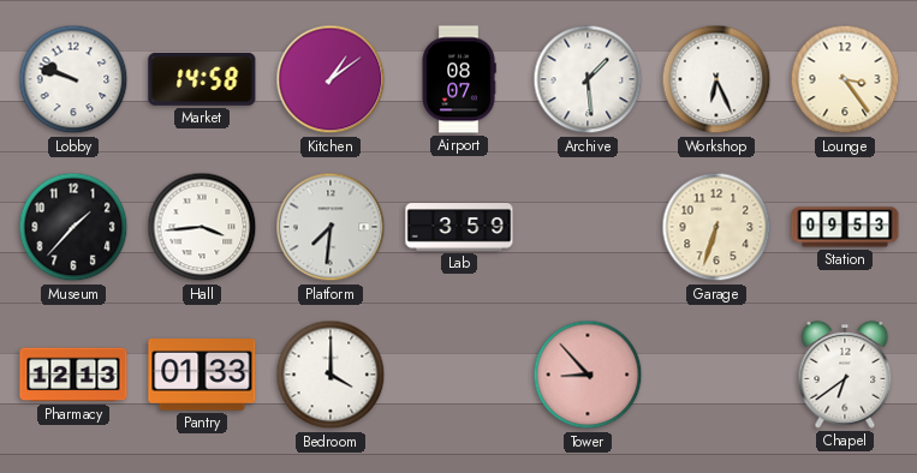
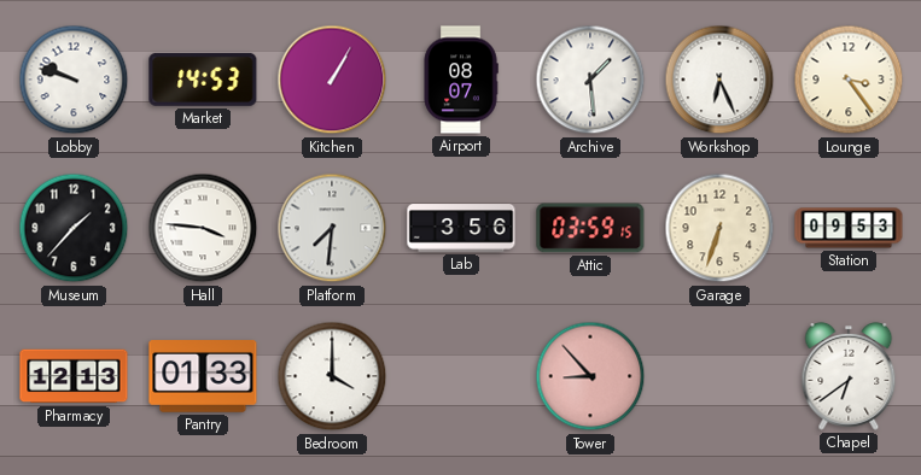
Market: 14:58 -> 14:53 (203, 80)
Kitchen: 1:09 -> 1:05 (332, 80)
Hall: 3:44 -> 3:46 (203, 228)
Lab: 3:59 -> 3:56 (461, 228)
Attic: none -> 03:59 (590, 228)
